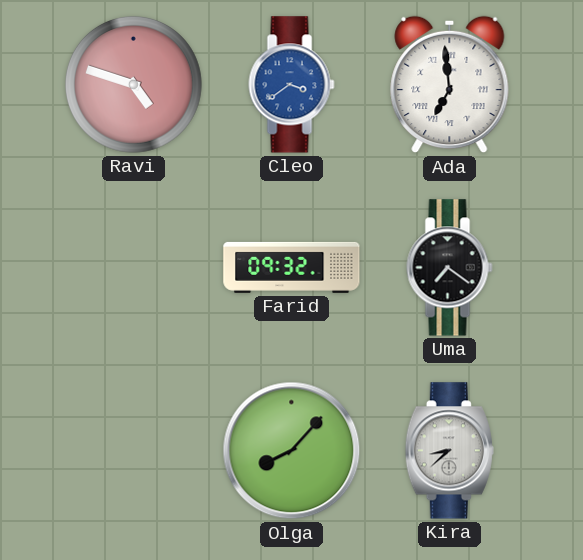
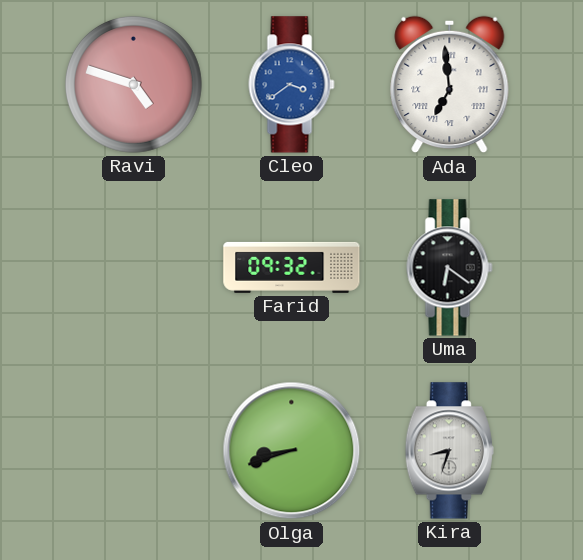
Uma: 7:21 -> 6:21 (450, 268)
Olga: 8:07 -> 8:42 (292, 451)
Kira: 8:38 -> 8:33 (449, 451)
